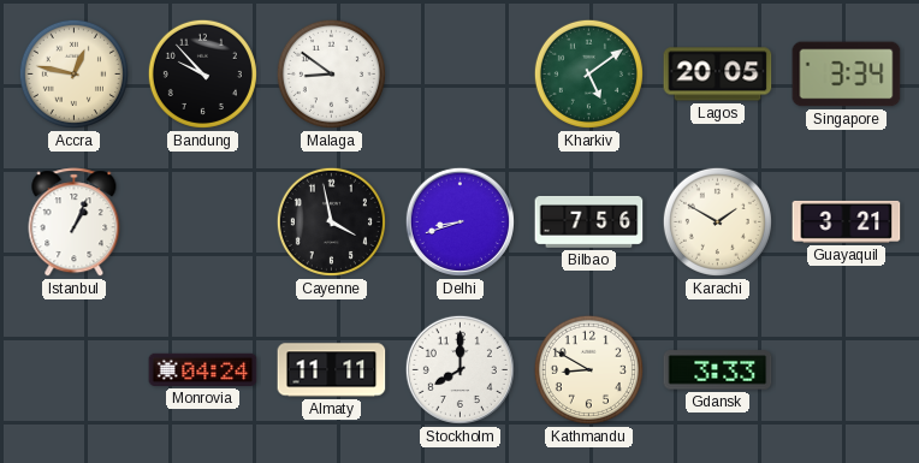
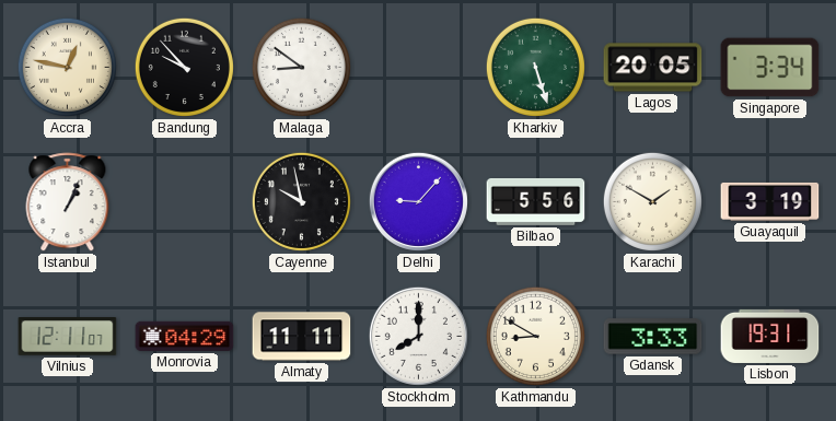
Kharkiv: 5:09 -> 5:27 (535, 67)
Cayenne: 3:58 -> 9:58 (301, 201)
Delhi: 8:42 -> 9:07 (418, 201)
Bilbao: 7:56 -> 5:56 (536, 201)
Guayaquil: 3:21 -> 3:19 (770, 201)
Vilnius: none -> 12:11 (68, 337)
Monrovia: 04:24 -> 04:29 (185, 336)
Lisbon: none -> 19:31 (770, 336)
